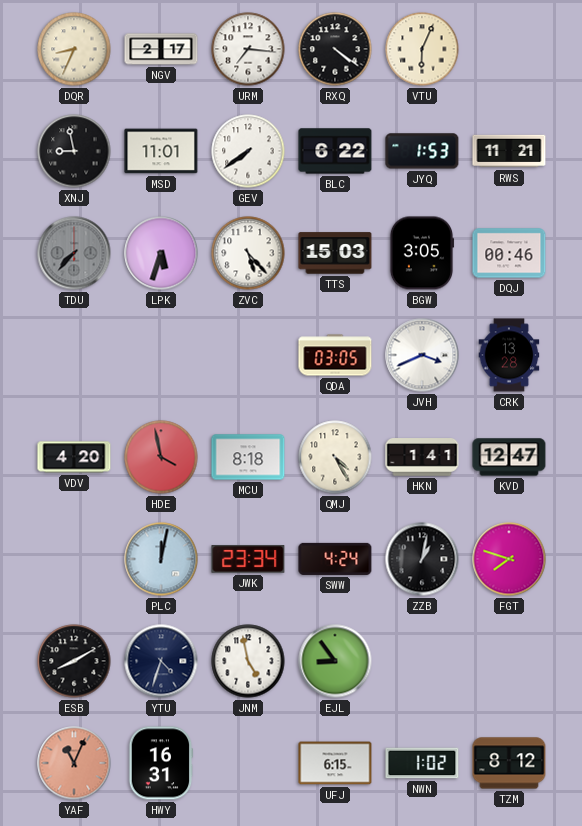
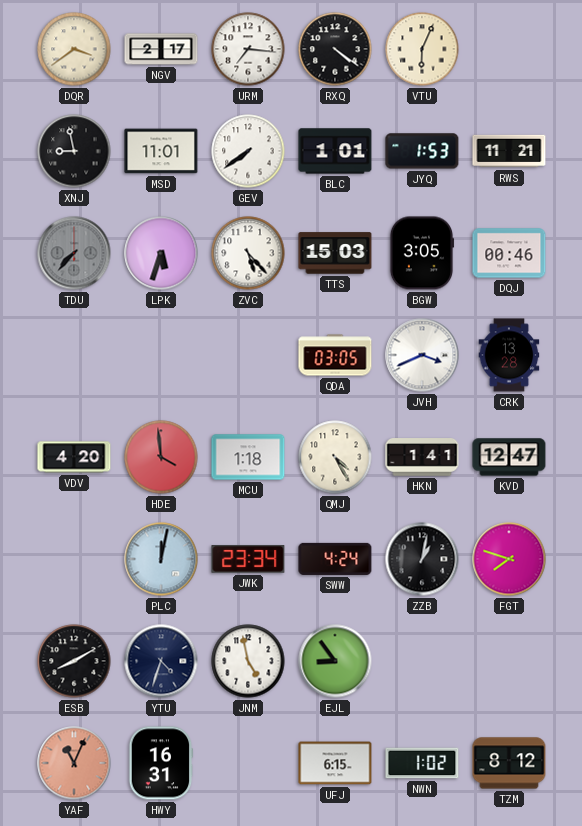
DQR: 8:34 -> 3:39 (74, 49)
BLC: 6:22 -> 1:01 (335, 151)
HDE: 3:58 -> 3:59 (161, 457)
MCU: 8:18 -> 1:18 (248, 457)
